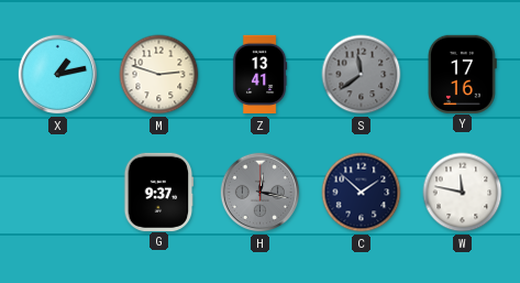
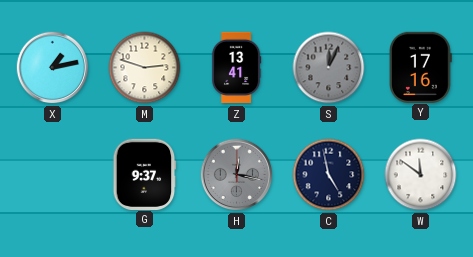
S: 11:39 -> 12:04 (329, 68)
C: 1:52 -> 4:58 (329, 175)
W: 11:47 -> 11:51 (421, 175)
